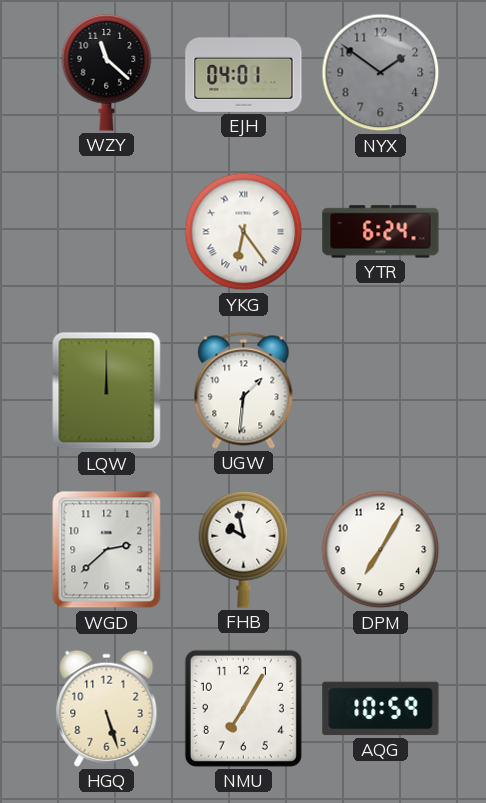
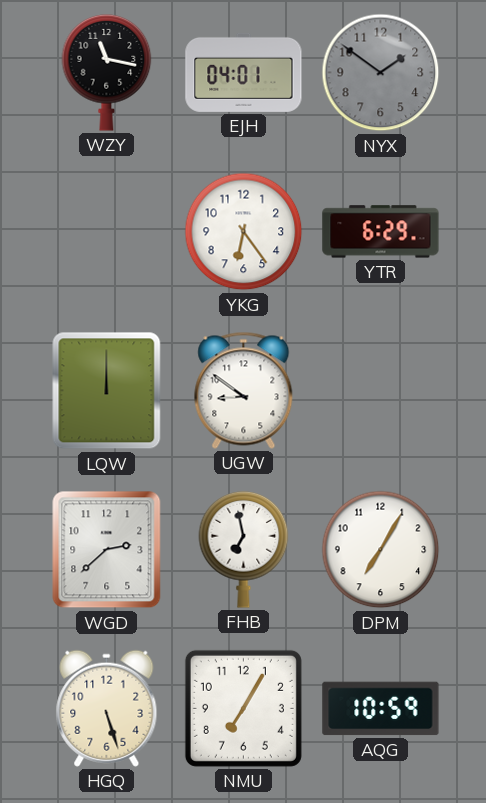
WZY: 11:22 -> 11:17 (107, 72)
YKG numerals: Roman -> Arabic (244, 232)
YTR: 6:24 -> 6:29 (381, 232)
UGW: 1:31 -> 8:51 (244, 390)
FHB: 9:58 -> 6:58 (244, 549)
